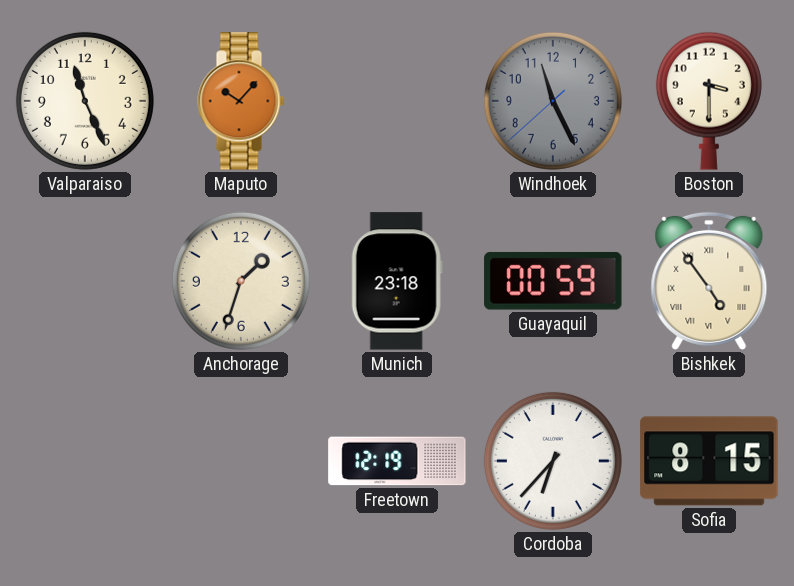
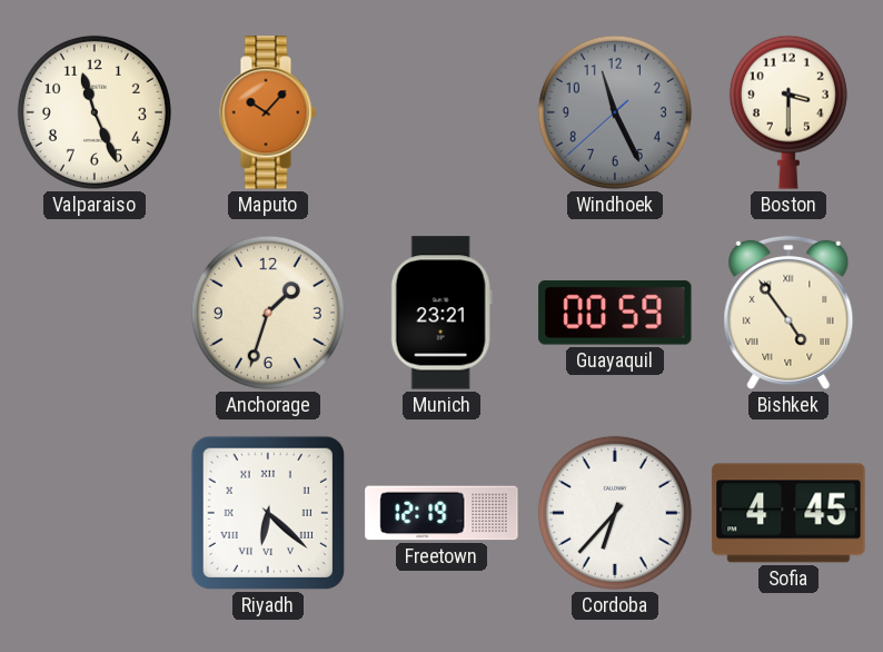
Munich: 23:18 -> 23:21 (441, 313)
Riyadh: none -> 6:22 (268, 513)
Sofia: 8:15 -> 4:45 (788, 513)
